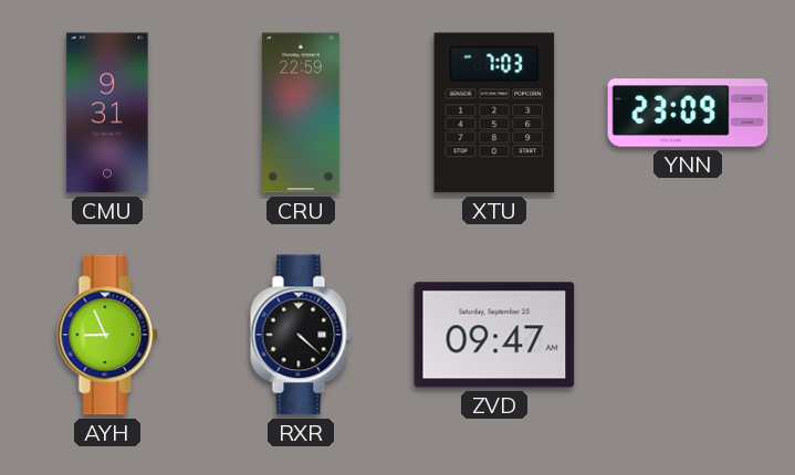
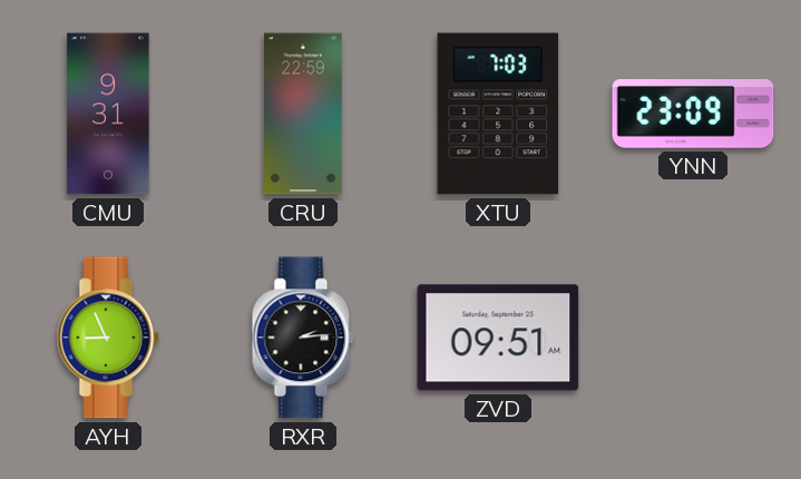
RXR: 4:22 -> 2:14 (303, 338)
ZVD: 09:47 -> 09:51 (498, 338)
